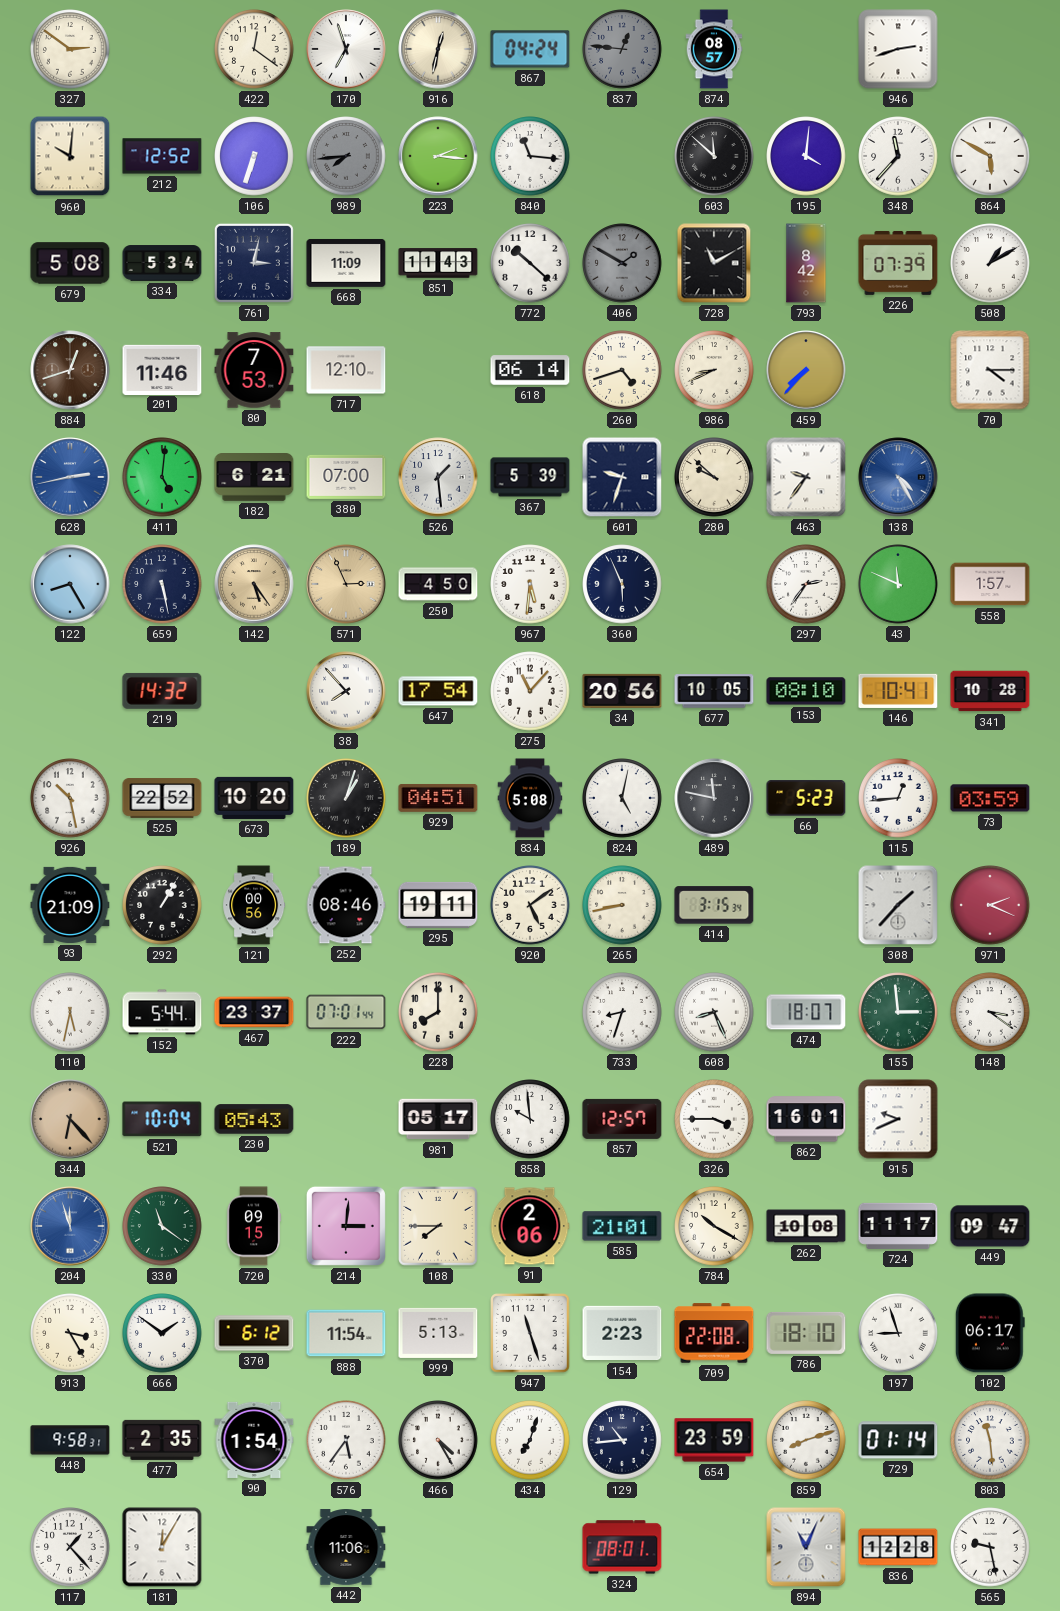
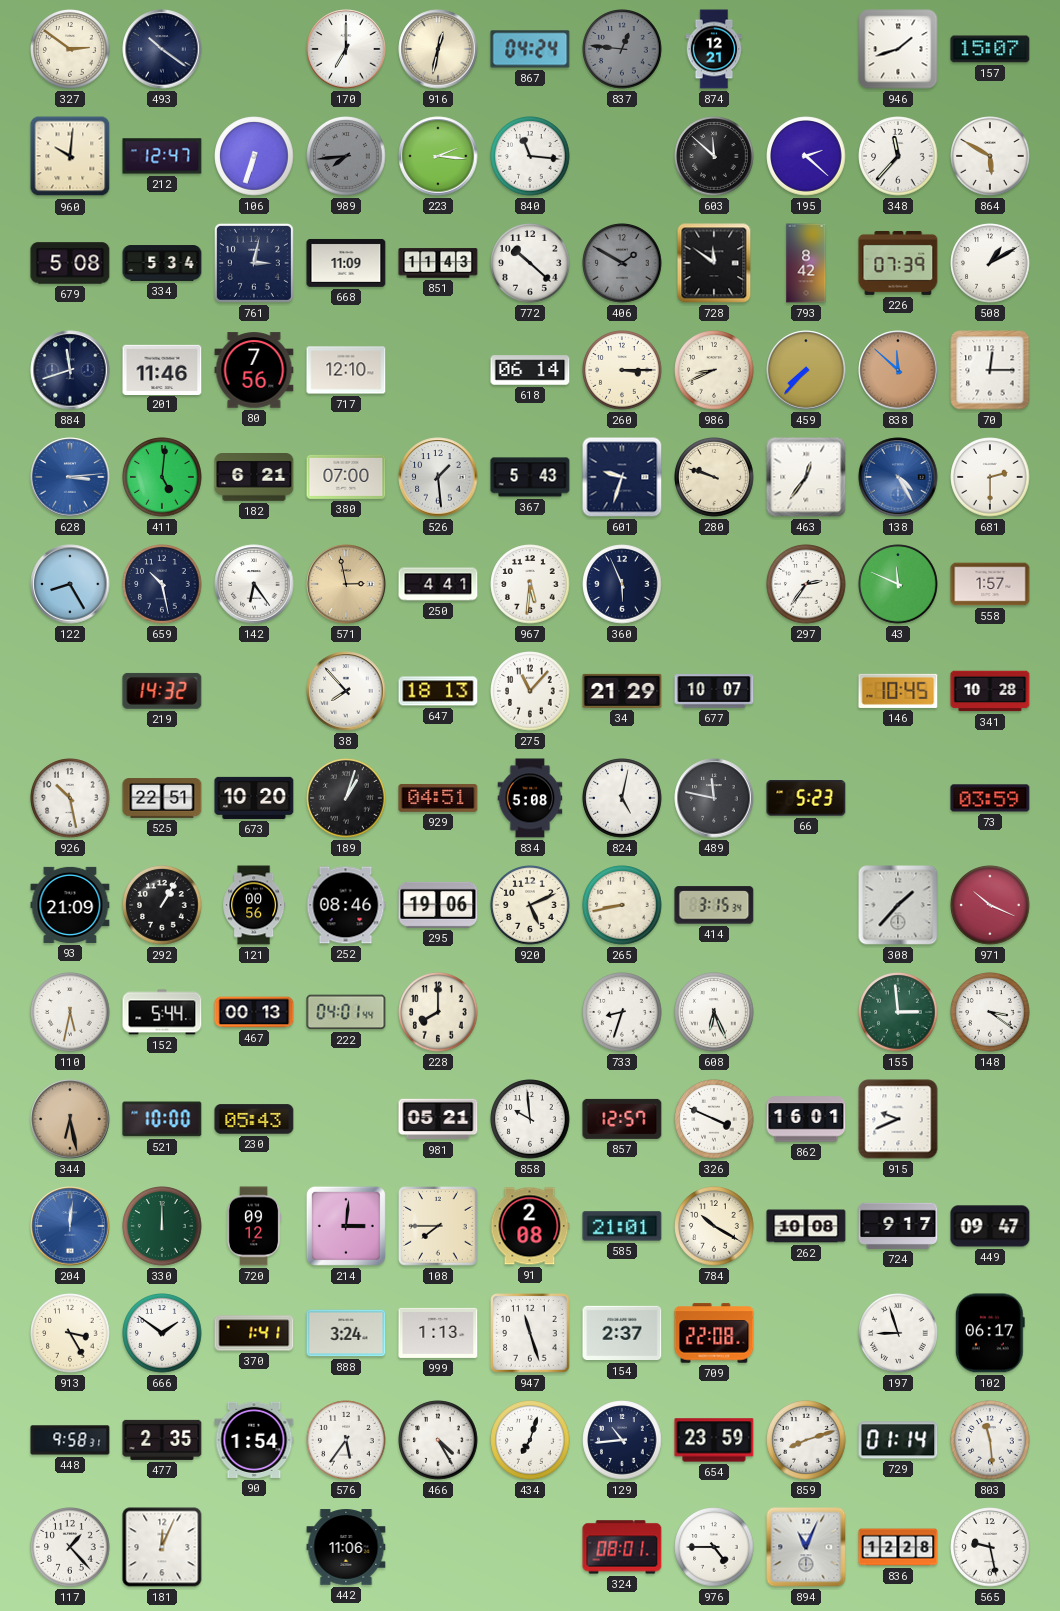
493: none -> 10:21 (162, 49)
422: 12:21 -> none (254, 49)
170: 6:57 -> 7:00 (346, 49)
874: 08:57 -> 12:21 (714, 49)
946: 2:42 -> 1:42 (898, 49)
157: none -> 15:07 (990, 49)
212: 12:52 -> 12:47 (162, 156)
195: 4:01 -> 2:22 (806, 156)
728: 11:10 -> 11:51 (714, 263)
884: 12:42 -> 11:42 (70, 370)
884 dial: brown -> navy (70, 370)
80: 7:53 -> 7:56 (254, 370)
260: 4:42 -> 3:15 (622, 370)
838: none -> 11:52 (898, 370)
70: 4:15 -> 12:15 (990, 370)
628: 2:43 -> 3:14 (70, 477)
367: 5:39 -> 5:43 (530, 477)
280: 9:52 -> 9:48 (714, 477)
463: 9:36 -> 12:36 (806, 477)
681: none -> 2:30 (990, 477)
659: 5:28 -> 10:28 (162, 584)
142: 5:24 -> 6:24 (254, 584)
142 dial: champagne -> white (254, 584)
571: 2:56 -> 2:58 (346, 584)
250: 4:50 -> 4:41 (438, 584)
647: 17:54 -> 18:13 (438, 691)
34: 20:56 -> 21:29 (622, 691)
677: 10:05 -> 10:07 (714, 691)
153: 08:10 -> none (806, 691)
146: 10:41 -> 10:45 (898, 691)
525: 22:52 -> 22:51 (162, 798)
115: 12:44 -> none (898, 798)
295: 19:11 -> 19:06 (438, 905)
920: 5:09 -> 5:11 (530, 905)
971: 2:19 -> 10:19 (990, 905)
467: 23:37 -> 00:13 (254, 1012)
222: 07:01 -> 04:01 (346, 1012)
608: 8:26 -> 6:26 (714, 1012)
474: 18:07 -> none (806, 1012)
344: 6:23 -> 6:28 (70, 1119)
521: 10:04 -> 10:00 (162, 1119)
981: 05:17 -> 05:21 (438, 1119)
326: 3:45 -> 3:49 (714, 1119)
204: 11:57 -> 12:01 (70, 1226)
330: 11:21 -> 12:00 (162, 1226)
720: 09:15 -> 09:12 (254, 1226)
91: 2:06 -> 2:08 (530, 1226)
724: 11:17 -> 9:17 (898, 1226)
370: 6:12 -> 1:41 (254, 1333)
888: 11:54 -> 3:24 (346, 1333)
999: 5:13 -> 1:13 (438, 1333)
154: 2:23 -> 2:37 (622, 1333)
786: 18:10 -> none (806, 1333)
181: 12:05 -> 12:04 (162, 1547)
976: none -> 4:45 (714, 1547)
